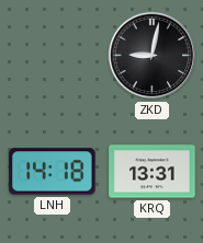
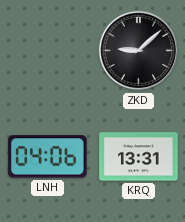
ZKD: 9:02 -> 9:08 (139, 51)
LNH: 14:18 -> 04:06 (48, 157)
